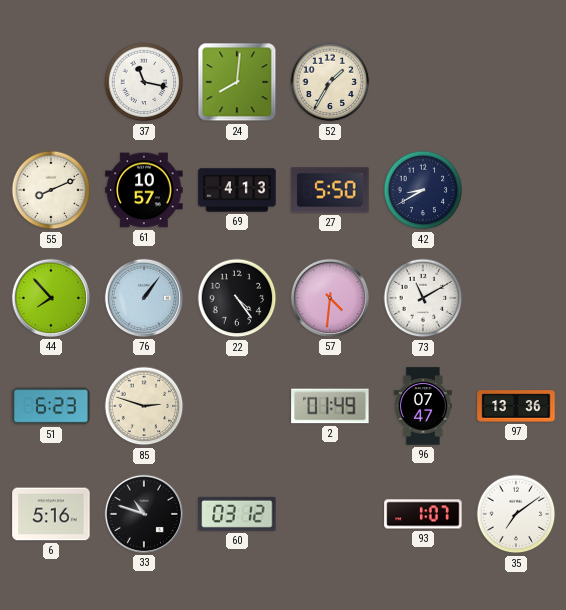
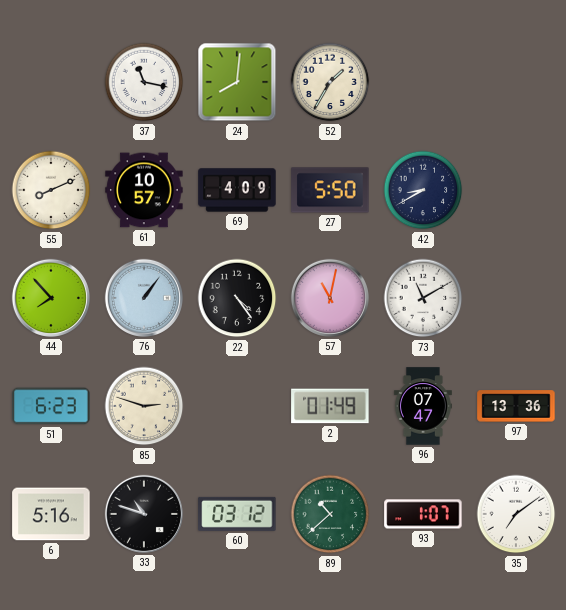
69: 4:13 -> 4:09 (237, 190)
57: 4:31 -> 11:02 (330, 298)
89: none -> 10:38 (330, 514)
